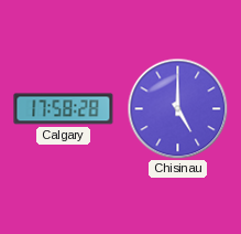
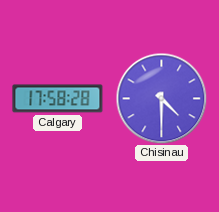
Chisinau: 5:00 -> 4:30 (161, 98)
